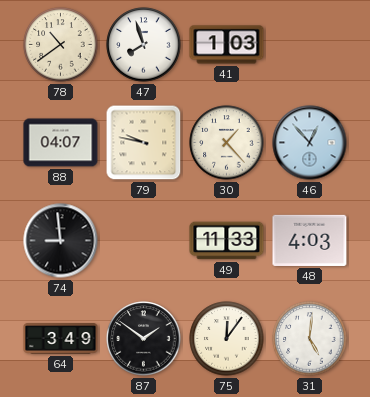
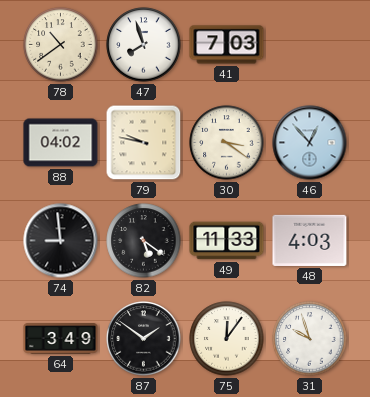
41: 1:03 -> 7:03 (227, 45)
88: 04:07 -> 04:02 (61, 143)
30: 1:23 -> 3:21 (227, 143)
82: none -> 5:21 (144, 241)
31: 5:01 -> 9:57 (310, 339)
